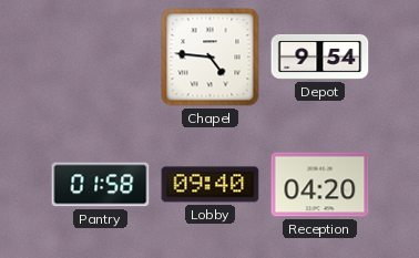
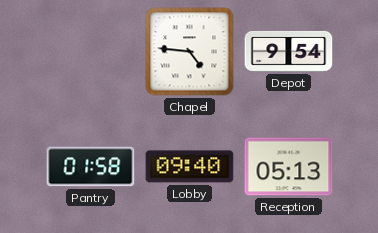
Reception: 04:20 -> 05:13 (289, 167)
